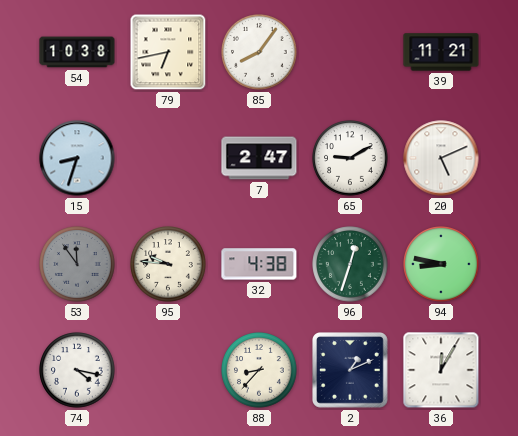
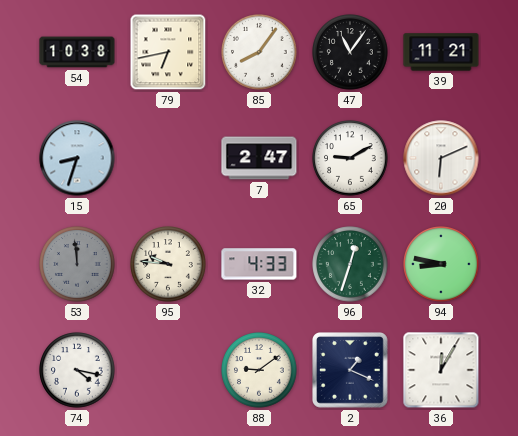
47: none -> 11:06 (350, 52)
20: 5:11 -> 6:11 (441, 158)
53: 11:54 -> 11:59 (77, 264)
32: 4:38 -> 4:33 (259, 264)
88: 8:37 -> 9:09 (259, 370)
2: 1:11 -> 1:19 (351, 371)
